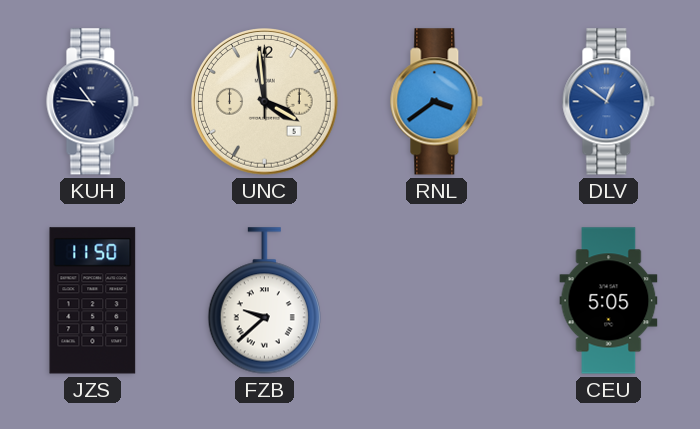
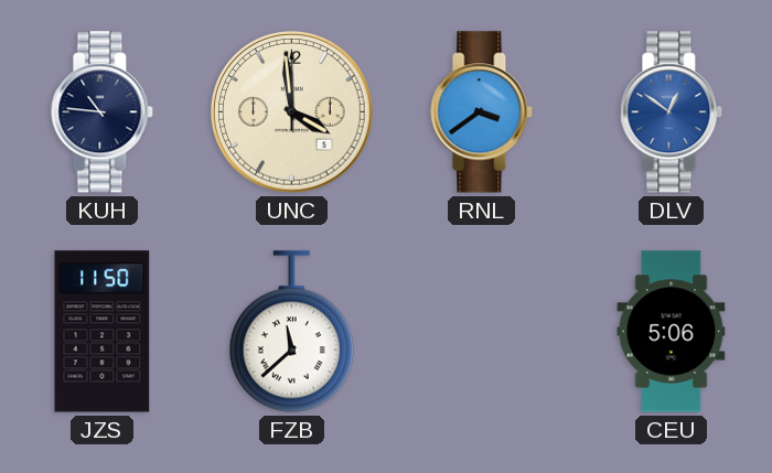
FZB: 9:38 -> 11:38 (291, 332)
CEU: 5:05 -> 5:06 (672, 332)
